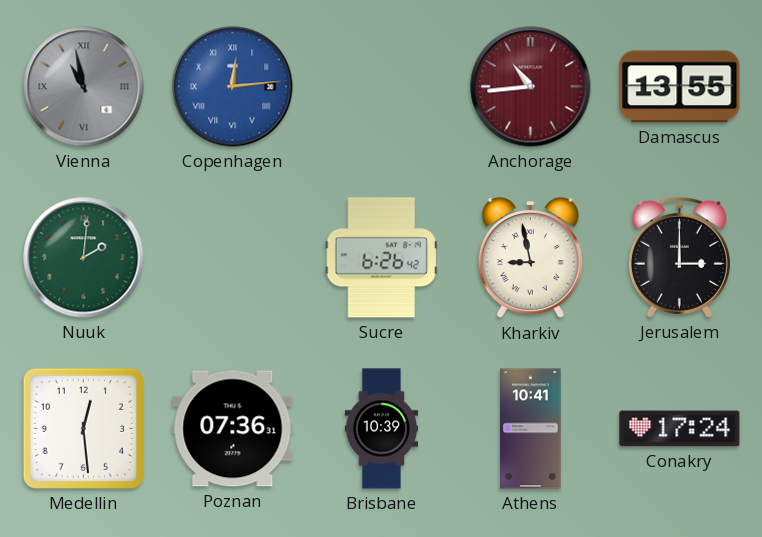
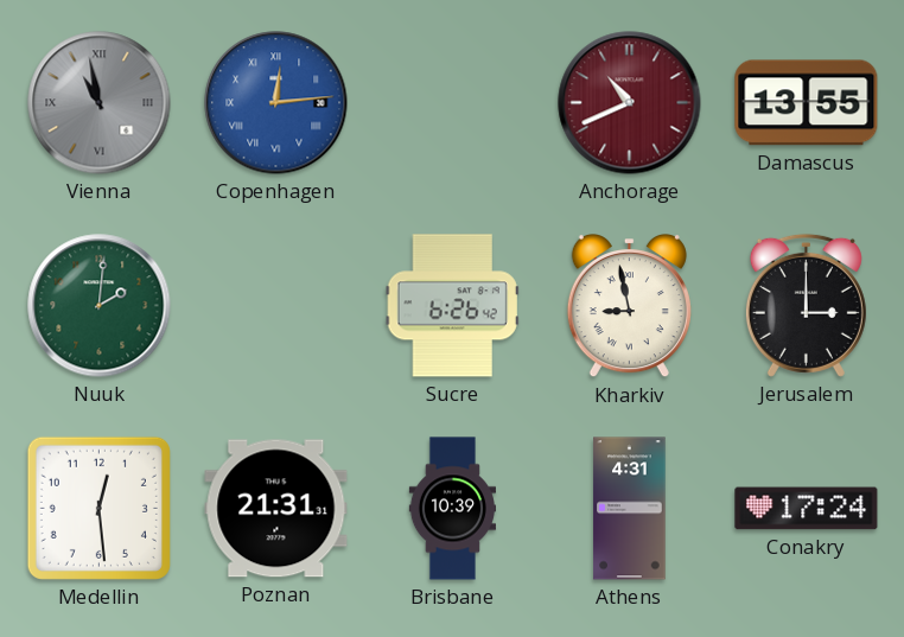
Anchorage: 10:44 -> 10:41 (630, 103)
Poznan: 07:36 -> 21:31 (276, 509)
Athens: 10:41 -> 4:31 (630, 509)
